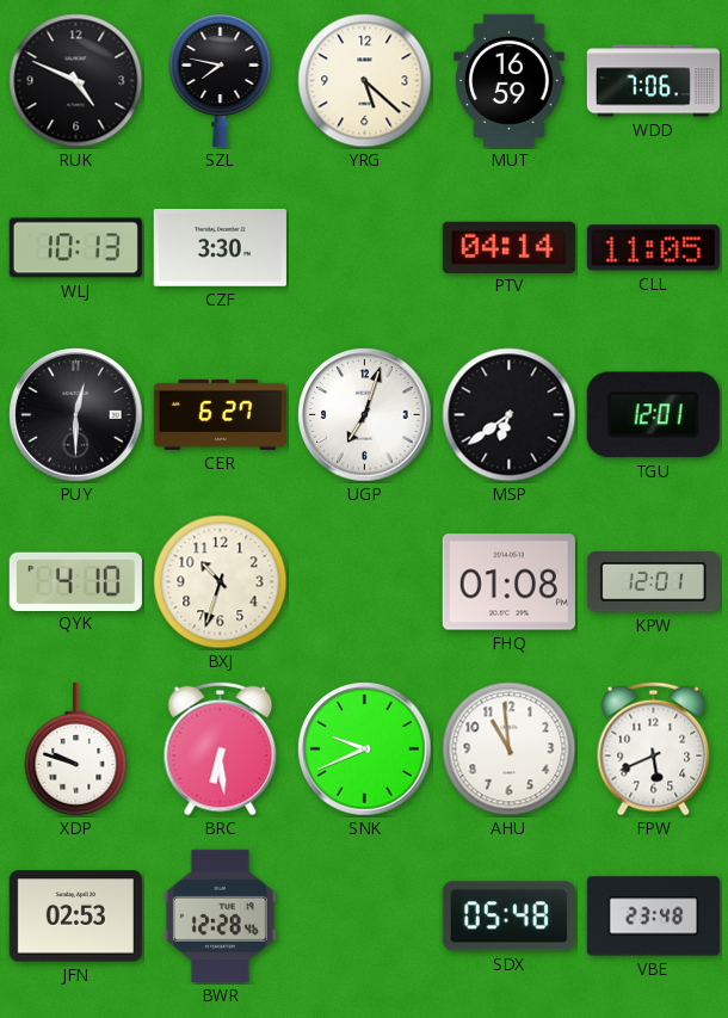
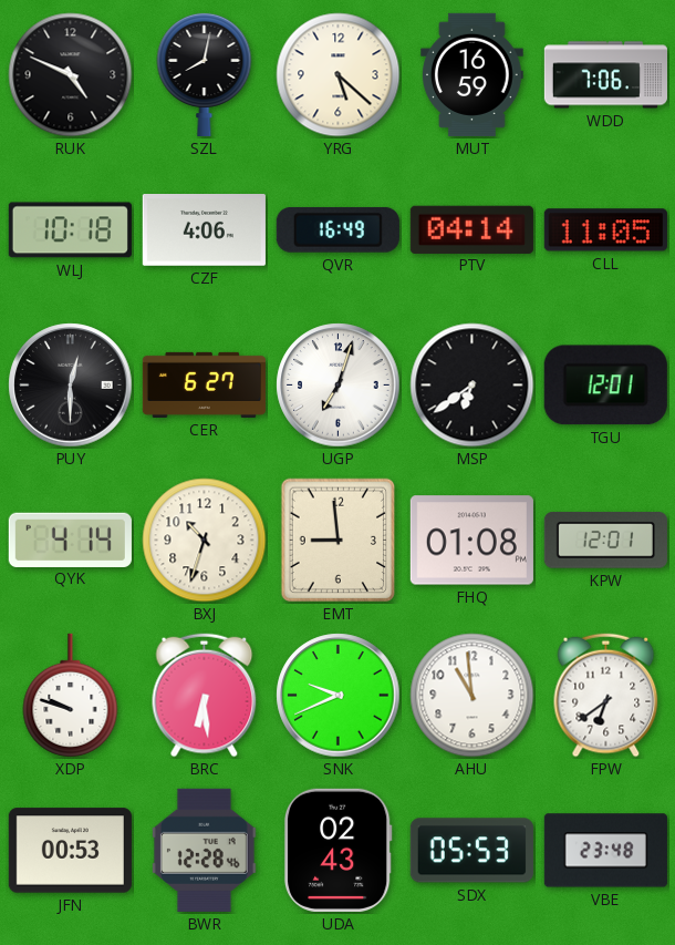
SZL: 7:47 -> 8:02 (205, 74)
WLJ: 10:13 -> 10:18 (70, 230)
CZF: 3:30 -> 4:06 (204, 230)
QVR: none -> 16:49 (337, 229)
QYK: 4:10 -> 4:14 (70, 540)
EMT: none -> 8:59 (339, 541)
FPW: 5:41 -> 6:39 (606, 696)
JFN: 02:53 -> 00:53 (70, 851)
UDA: none -> 02:43 (337, 850)
SDX: 05:48 -> 05:53 (471, 851)
